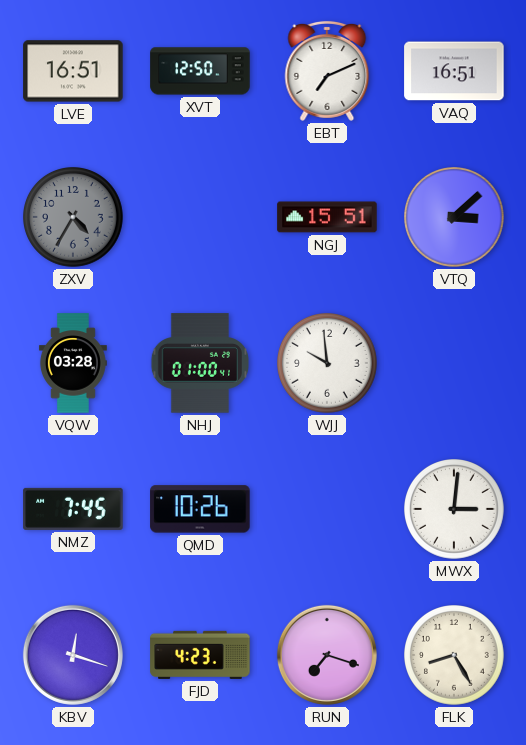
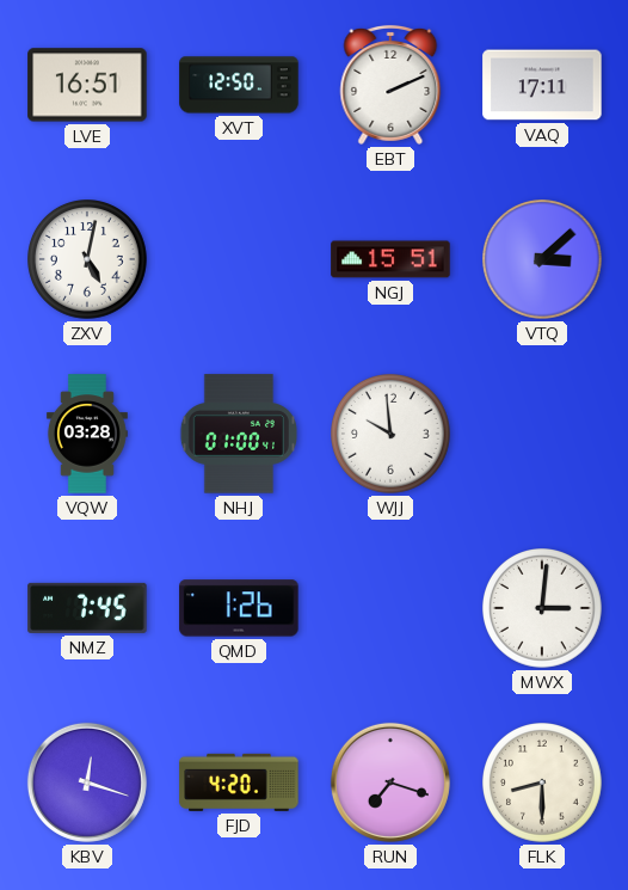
EBT: 7:11 -> 2:11 (390, 85)
VAQ: 16:51 -> 17:11 (542, 85)
ZXV: 4:35 -> 5:02 (88, 260)
ZXV dial: grey -> white (88, 260)
QMD: 10:26 -> 1:26 (239, 608)
FJD: 4:23 -> 4:20 (239, 782)
FLK: 8:25 -> 8:30 (543, 784)
